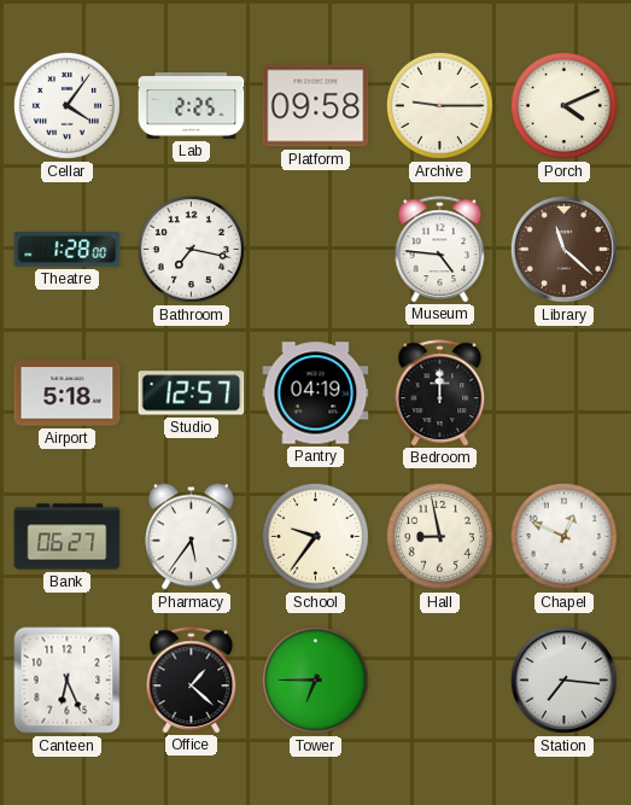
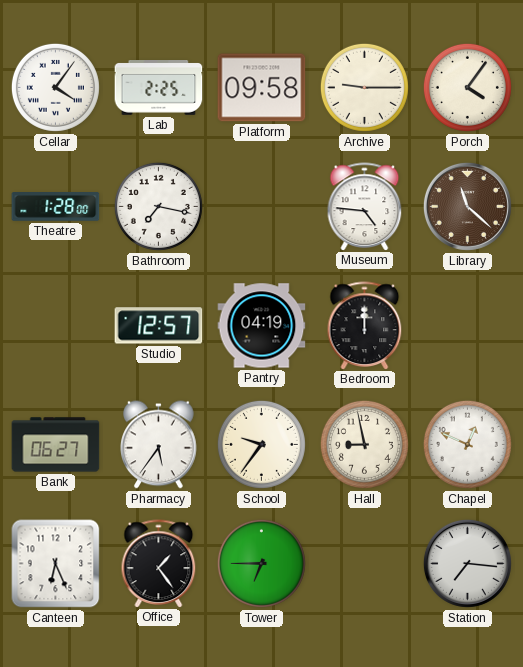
Porch: 4:11 -> 4:06 (467, 87)
Airport: 5:18 -> none (68, 393)
Office: 1:22 -> 1:24 (159, 563)
